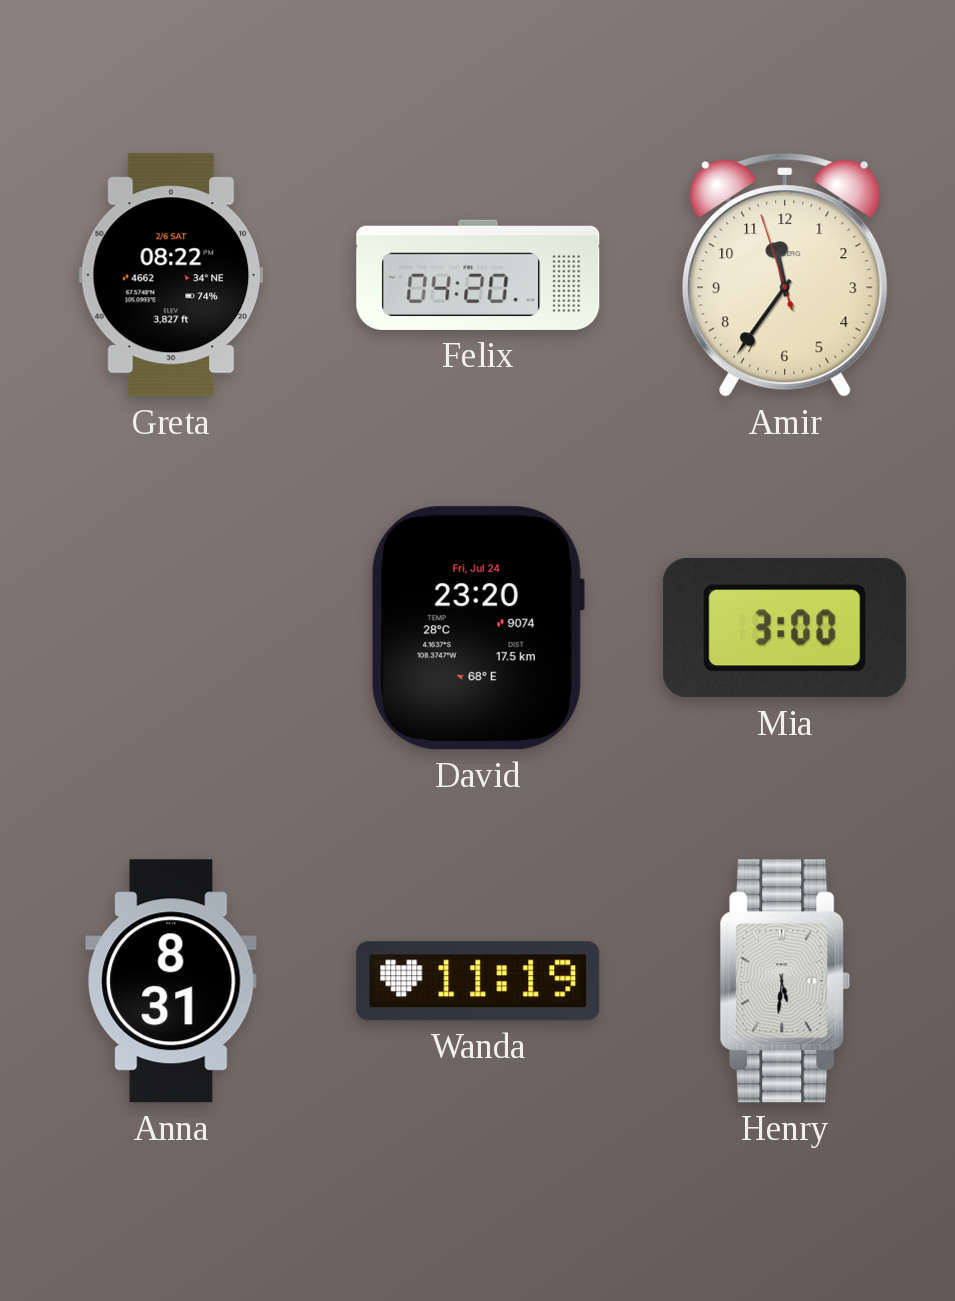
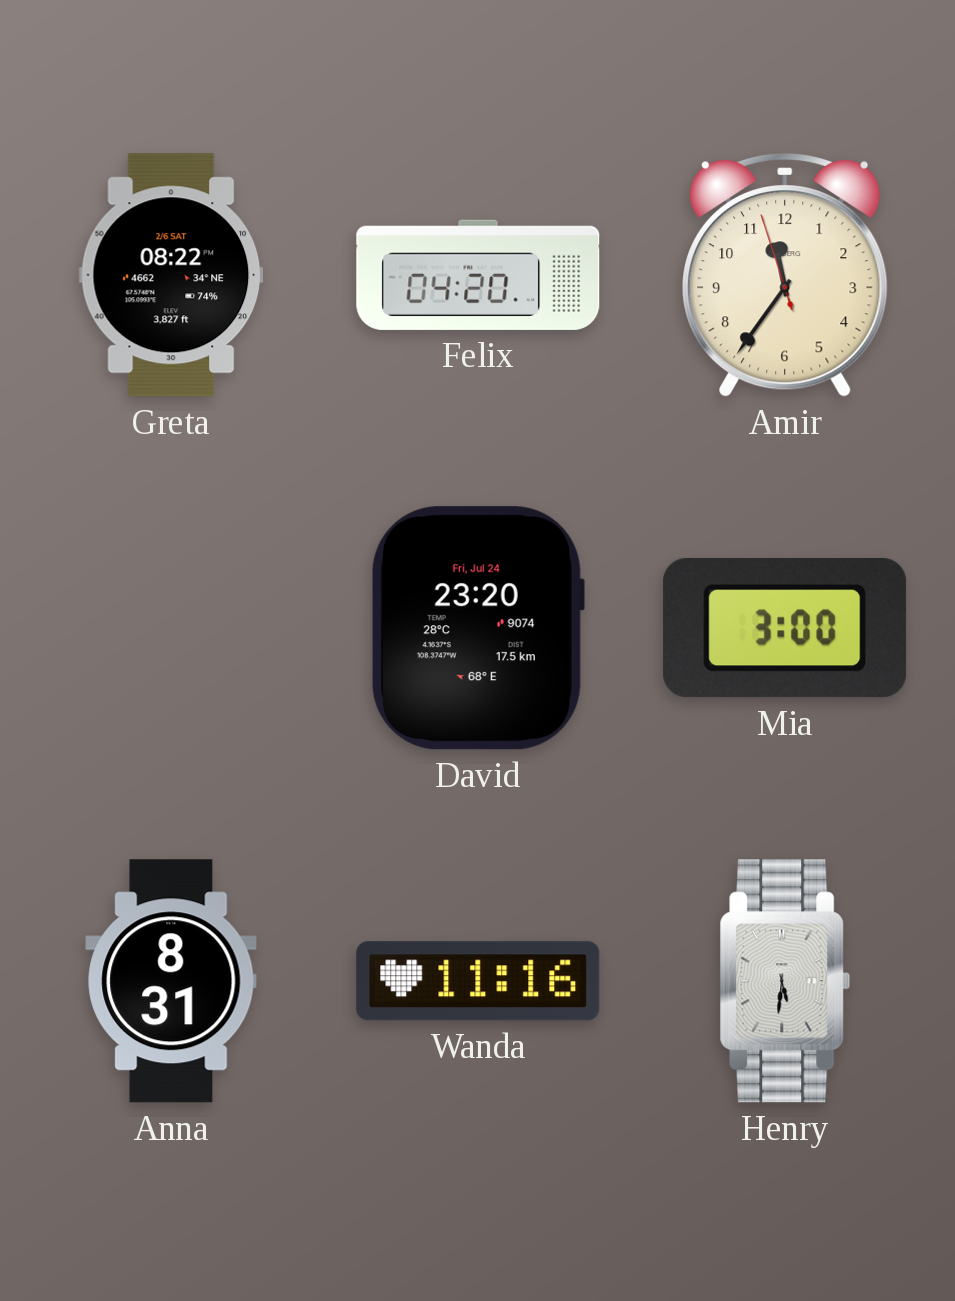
Wanda: 11:19 -> 11:16 (478, 981)
